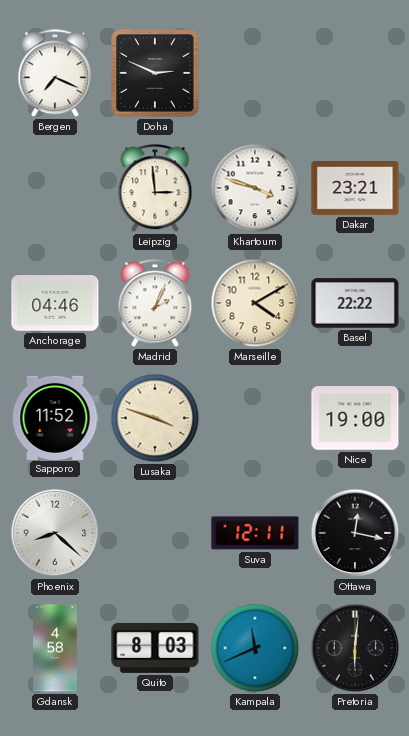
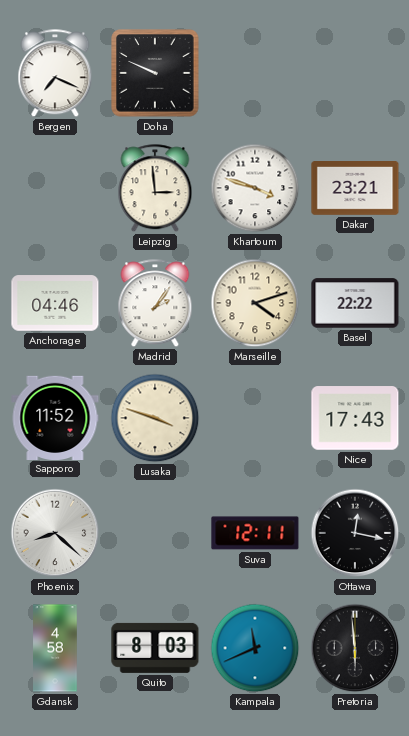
Doha: 2:49 -> 9:49 (155, 73)
Madrid: 2:04 -> 2:06 (155, 304)
Marseille: 4:10 -> 4:12 (255, 303)
Nice: 19:00 -> 17:43 (355, 418)
Pretoria: 6:01 -> 5:59 (355, 648)
